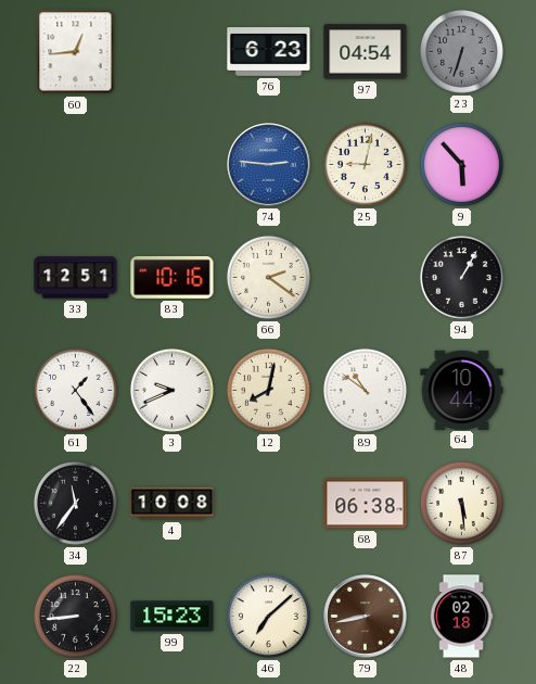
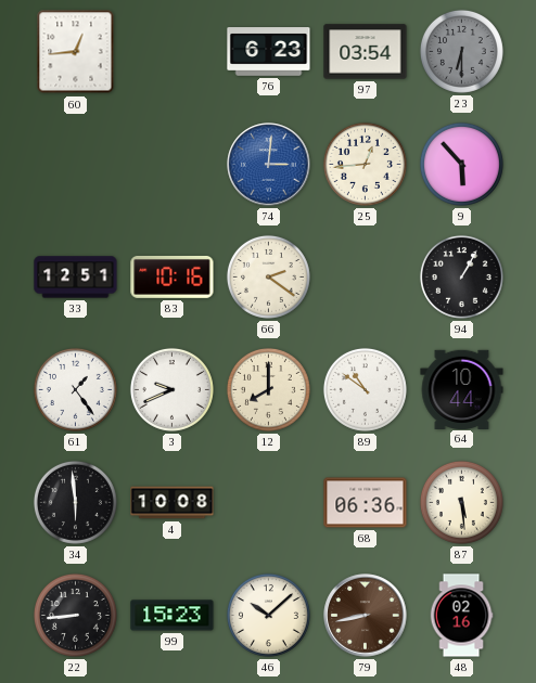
97: 04:54 -> 03:54 (366, 52)
23: 6:33 -> 6:30 (461, 51)
74: 2:46 -> 3:01 (269, 165)
25: 9:02 -> 12:44 (365, 164)
12: 8:02 -> 8:00 (268, 389)
34: 11:36 -> 5:59 (75, 502)
68: 06:38 -> 06:36 (366, 503)
46: 7:08 -> 10:08 (268, 615)
48: 02:18 -> 02:16 (461, 616)
